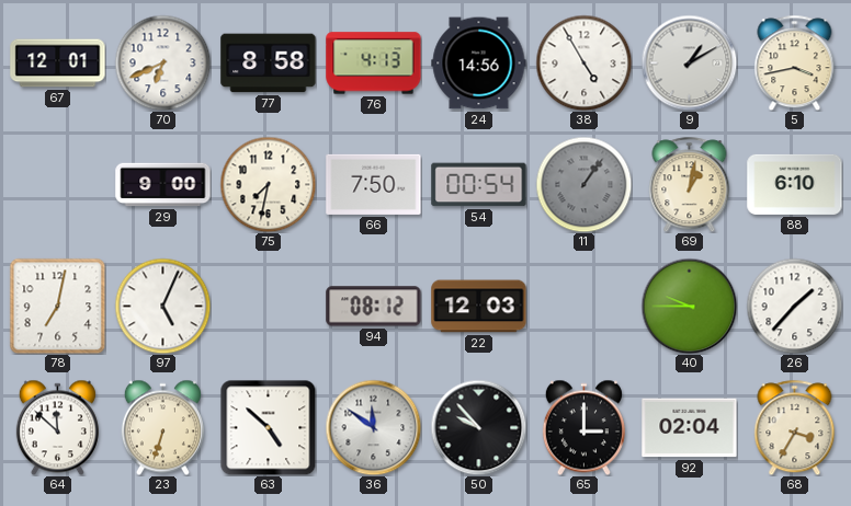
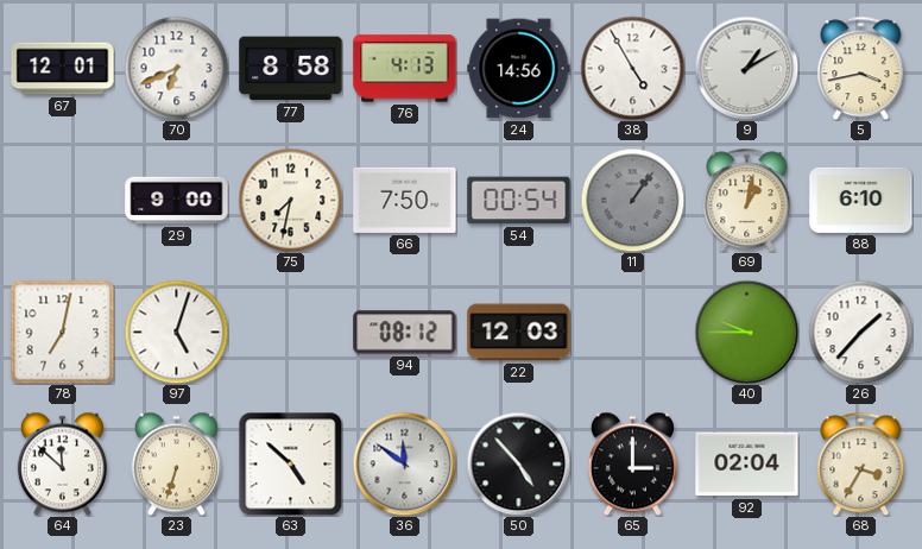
97: 5:04 -> 5:03 (176, 332)
50: 9:53 -> 4:53 (518, 463)
